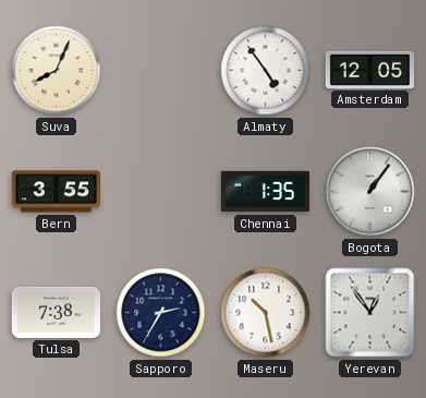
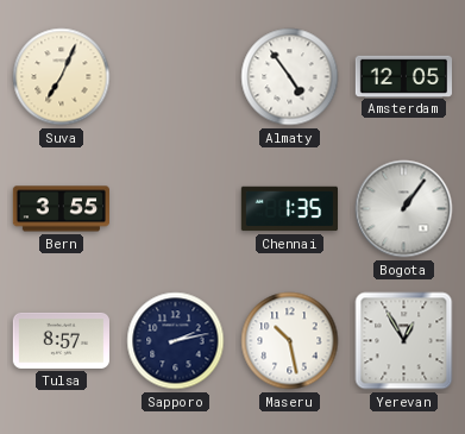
Suva: 8:04 -> 7:04 (62, 77)
Tulsa: 7:38 -> 8:57 (61, 340)
Sapporo: 2:35 -> 2:13 (176, 341)
Yerevan: 12:54 -> 12:55 (404, 341)
